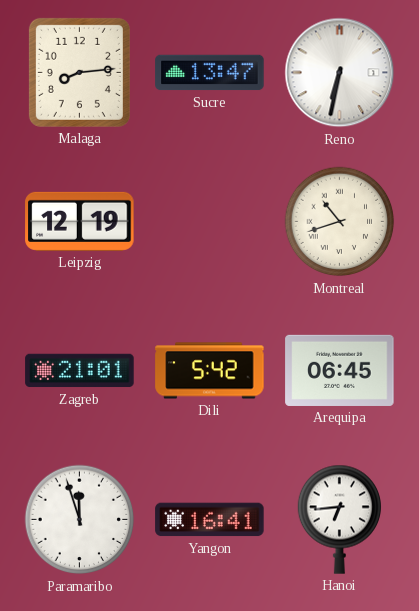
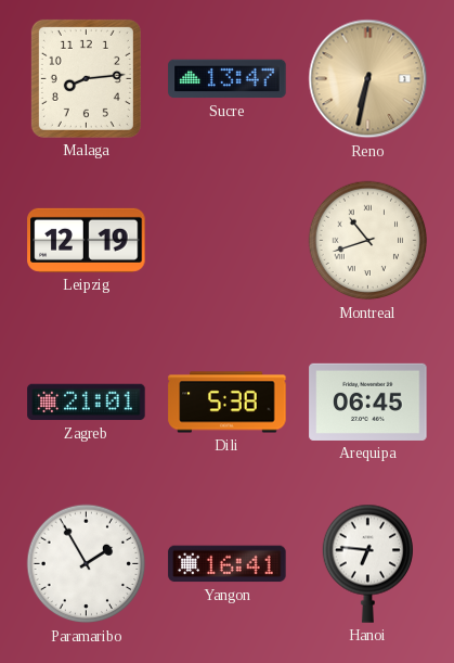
Reno dial: white -> champagne (368, 79)
Dili: 5:42 -> 5:38 (228, 403)
Paramaribo: 11:57 -> 1:55 (87, 564)
Hanoi: 6:44 -> 6:46 (367, 563)
